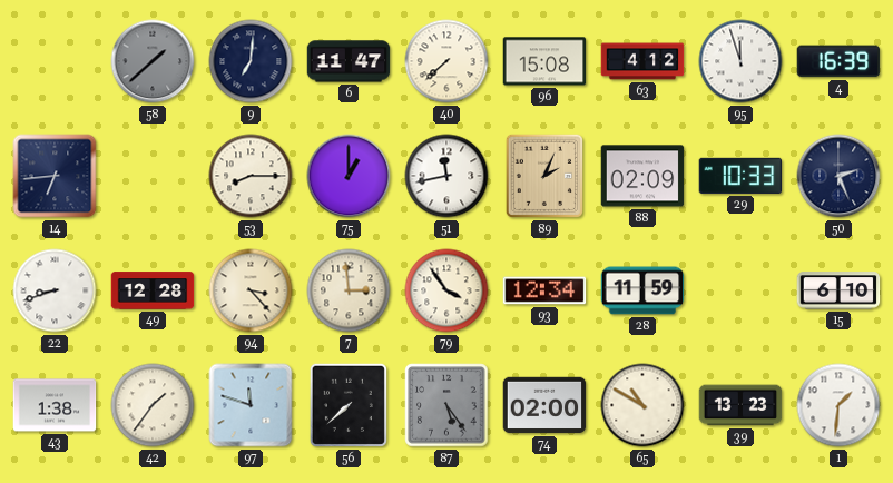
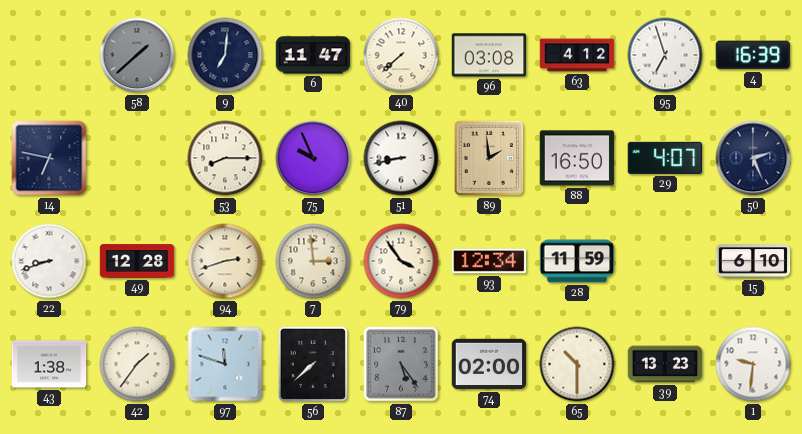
96: 15:08 -> 03:08 (489, 55)
95: 11:57 -> 6:57 (665, 55)
14: 6:44 -> 6:47 (49, 158)
75: 1:00 -> 9:56 (313, 158)
51: 11:43 -> 8:43 (401, 158)
89: 2:04 -> 1:59 (489, 158)
88: 02:09 -> 16:50 (577, 158)
29: 10:33 -> 4:07 (665, 158)
94: 3:23 -> 2:42 (225, 261)
65: 10:50 -> 10:30 (577, 364)
1: 1:31 -> 9:31 (753, 364)
